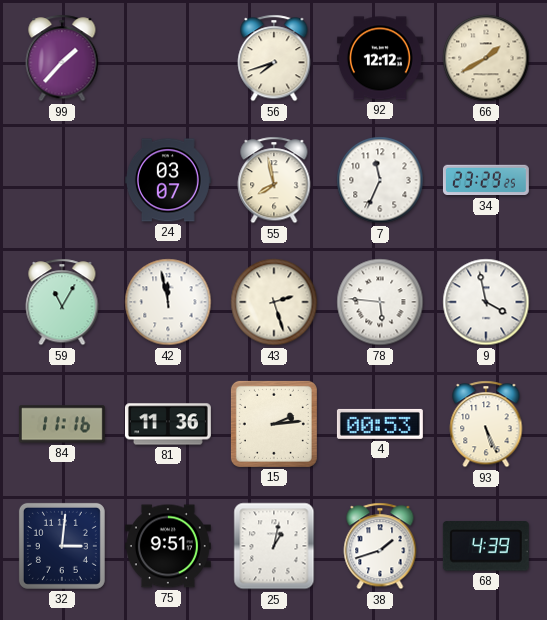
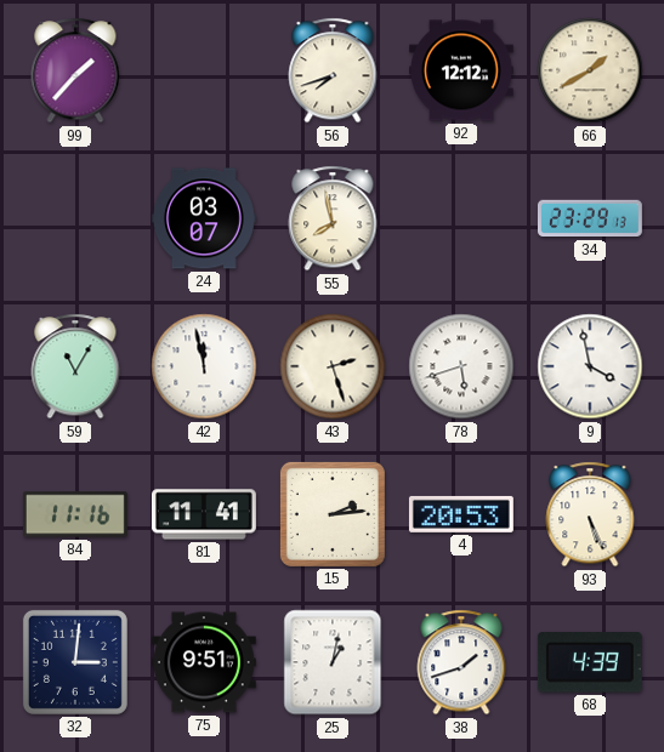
7: 11:34 -> none (380, 180)
34: 23:29:25 -> 23:29:13 (590, 218)
78: 5:46 -> 5:42 (461, 366)
81: 11:36 -> 11:41 (204, 514)
4: 00:53 -> 20:53 (461, 514)
